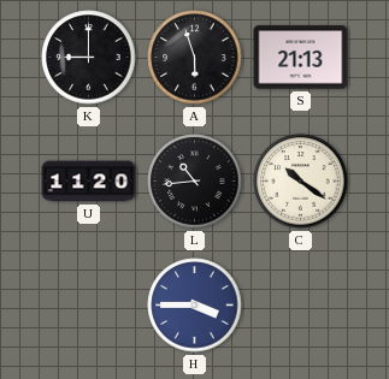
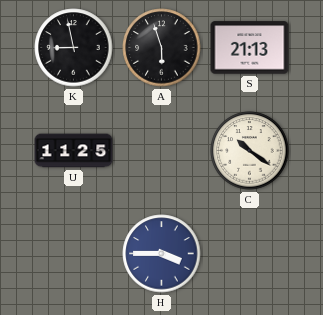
K: 9:00 -> 8:58 (74, 48)
U: 11:20 -> 11:25 (74, 151)
L: 10:44 -> none (195, 182)
